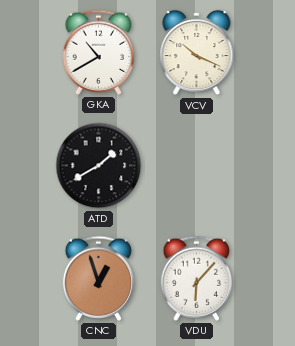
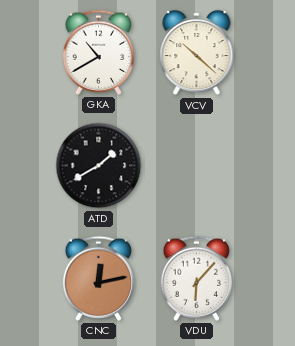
VCV: 10:19 -> 10:22 (197, 53)
CNC: 12:57 -> 12:13 (99, 278)
